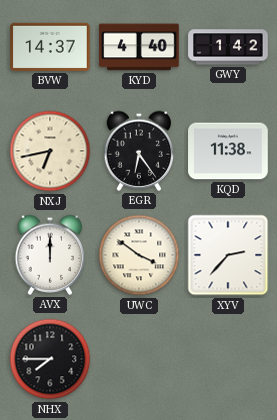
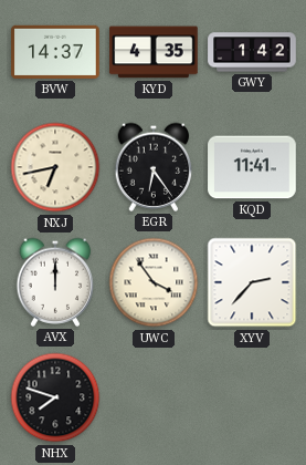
KYD: 4:40 -> 4:35 (154, 52)
KQD: 11:38 -> 11:41 (252, 167)
UWC: 3:51 -> 3:54 (154, 282)
NHX: 7:45 -> 7:48 (55, 397)
